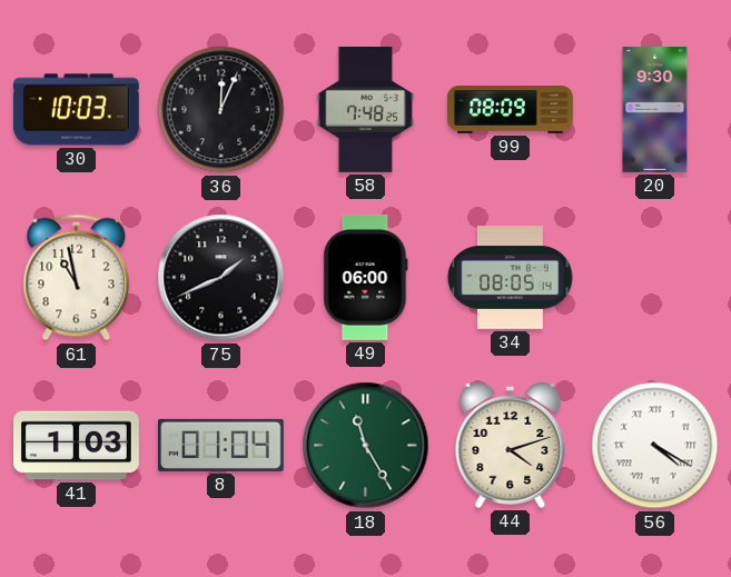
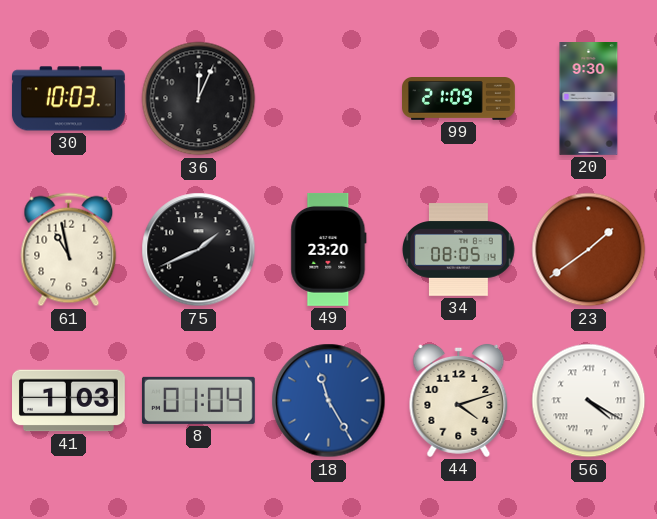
58: 7:48 -> none (365, 109)
99: 08:09 -> 21:09 (459, 99)
49: 06:00 -> 23:20 (329, 249)
23: none -> 1:39 (589, 250)
18 dial: green -> blue (329, 401)
